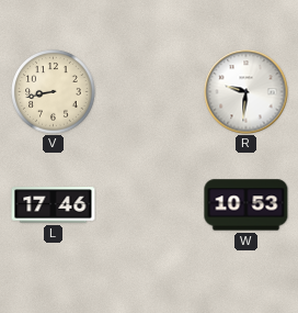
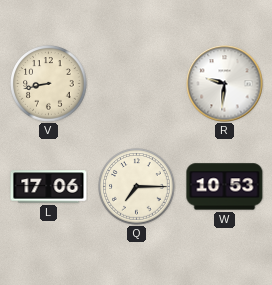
L: 17:46 -> 17:06 (49, 187)
Q: none -> 7:15 (137, 187)
